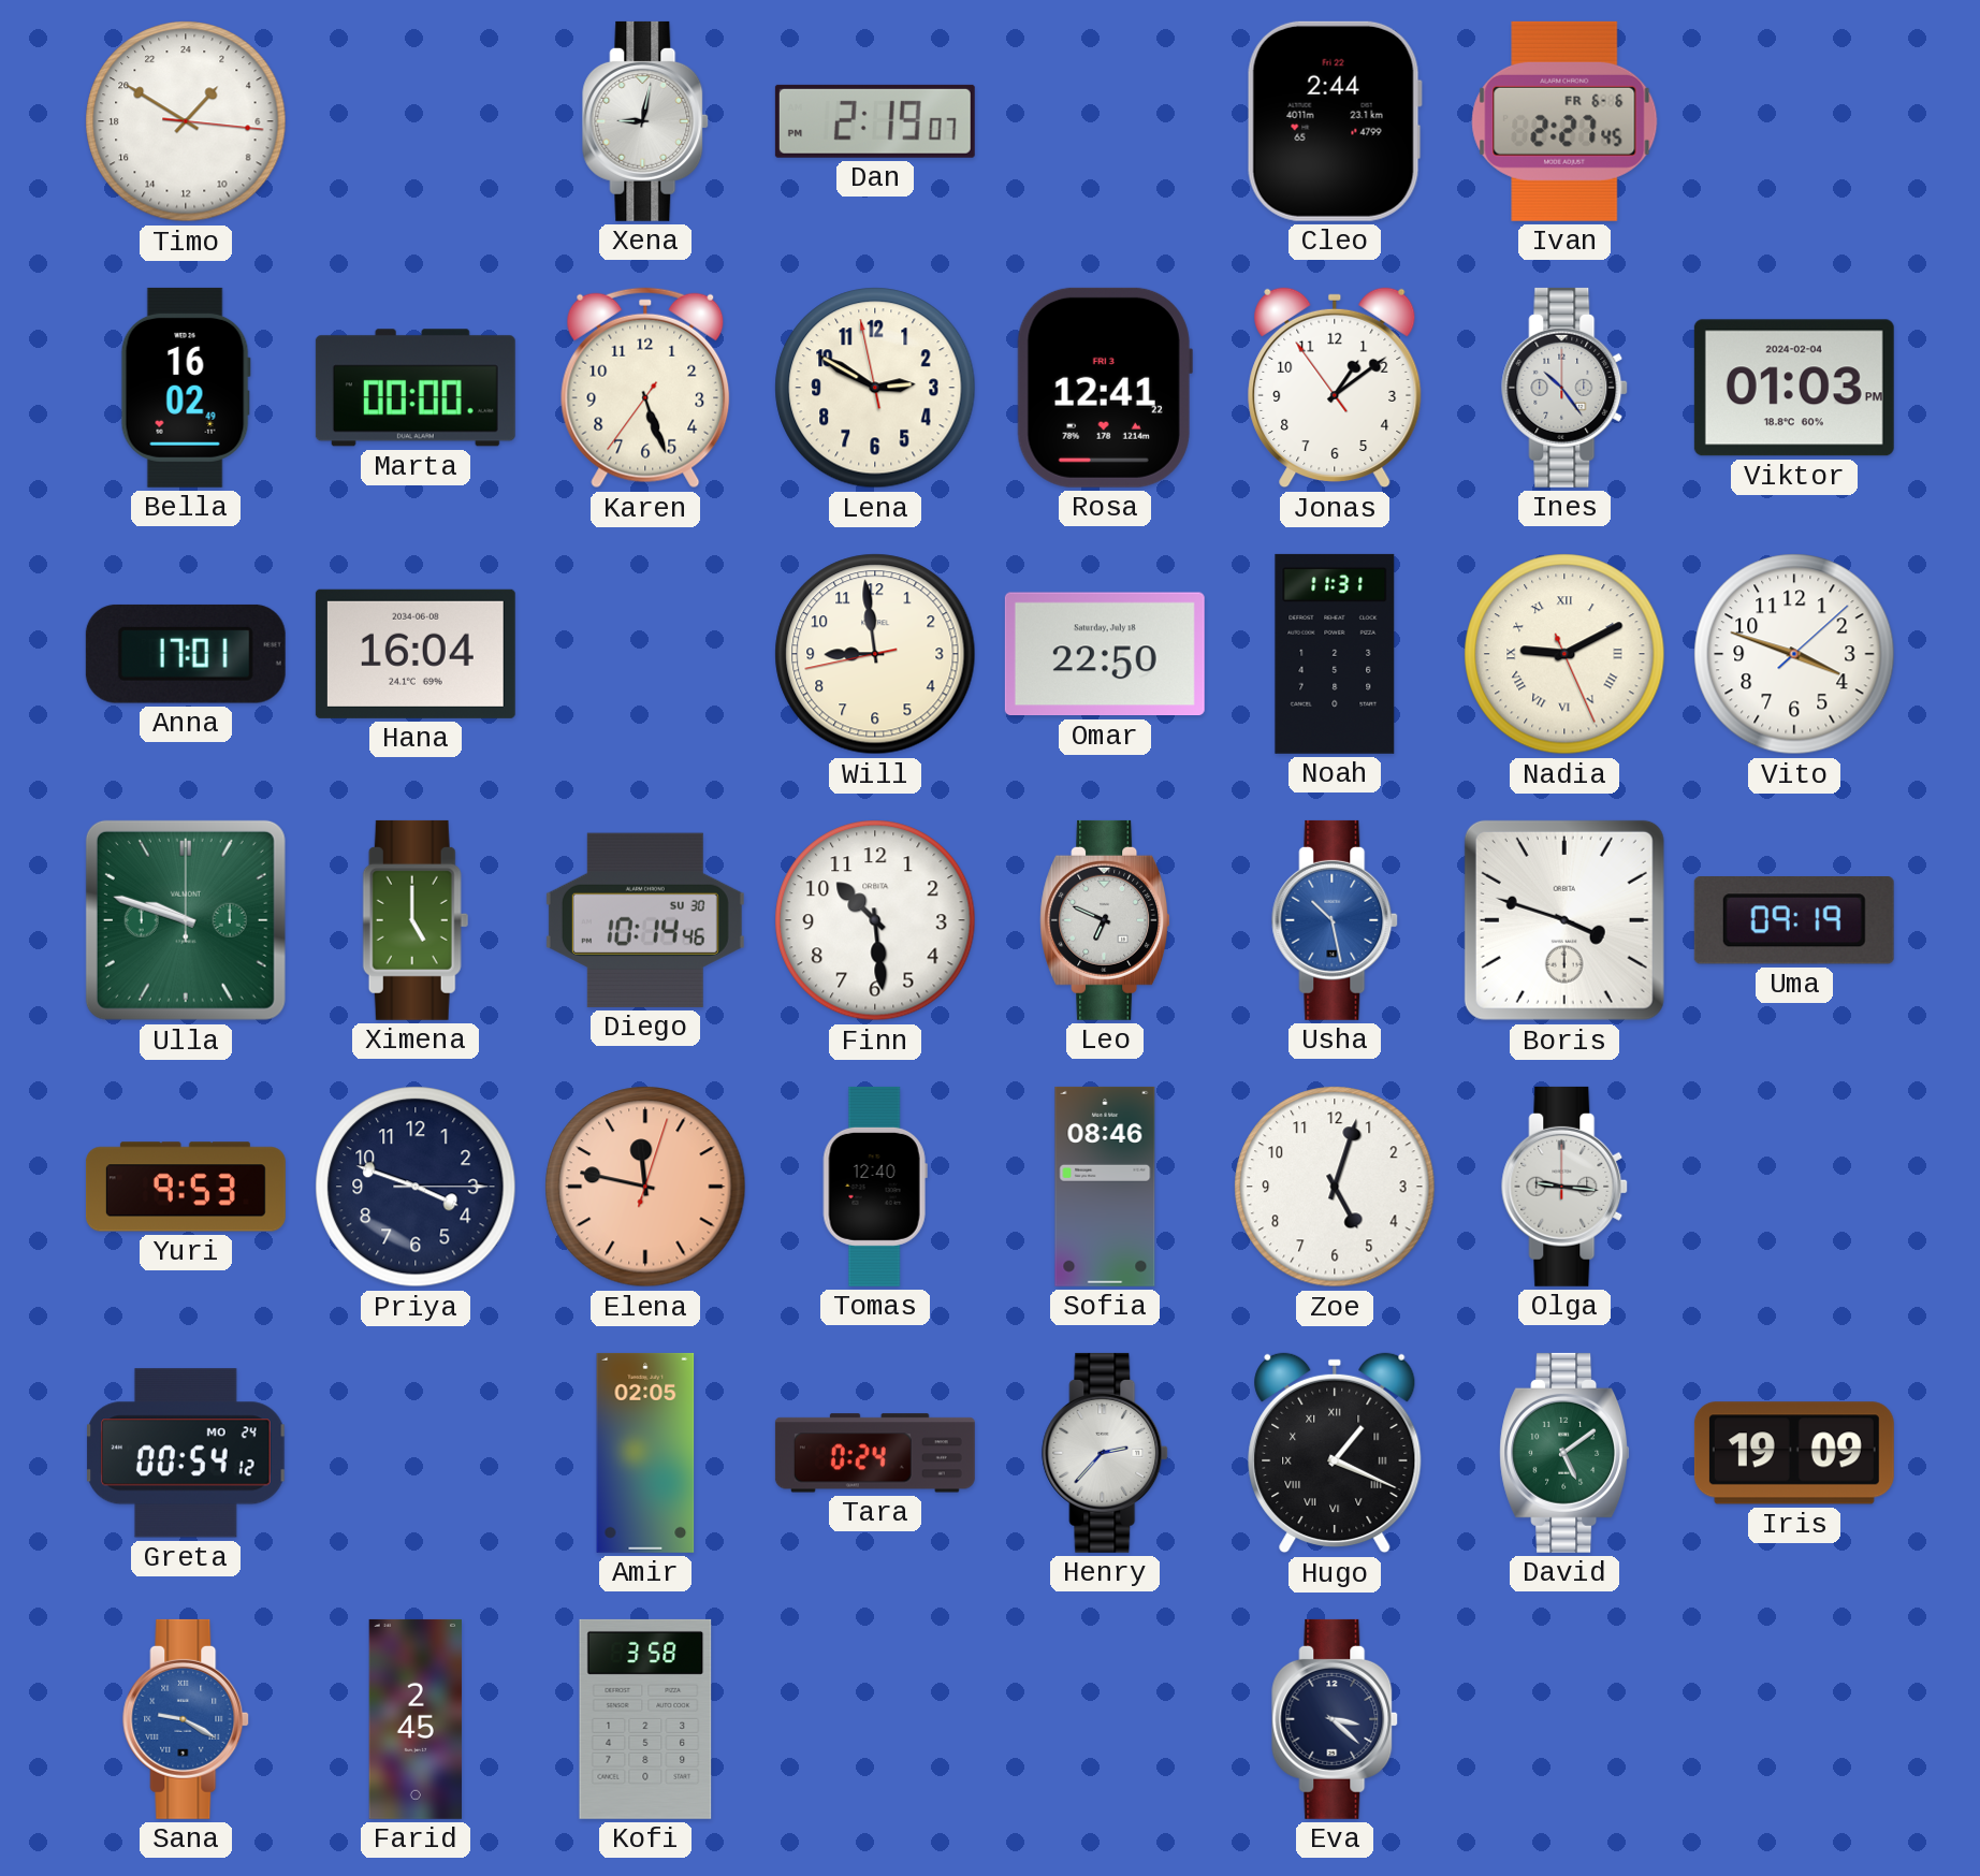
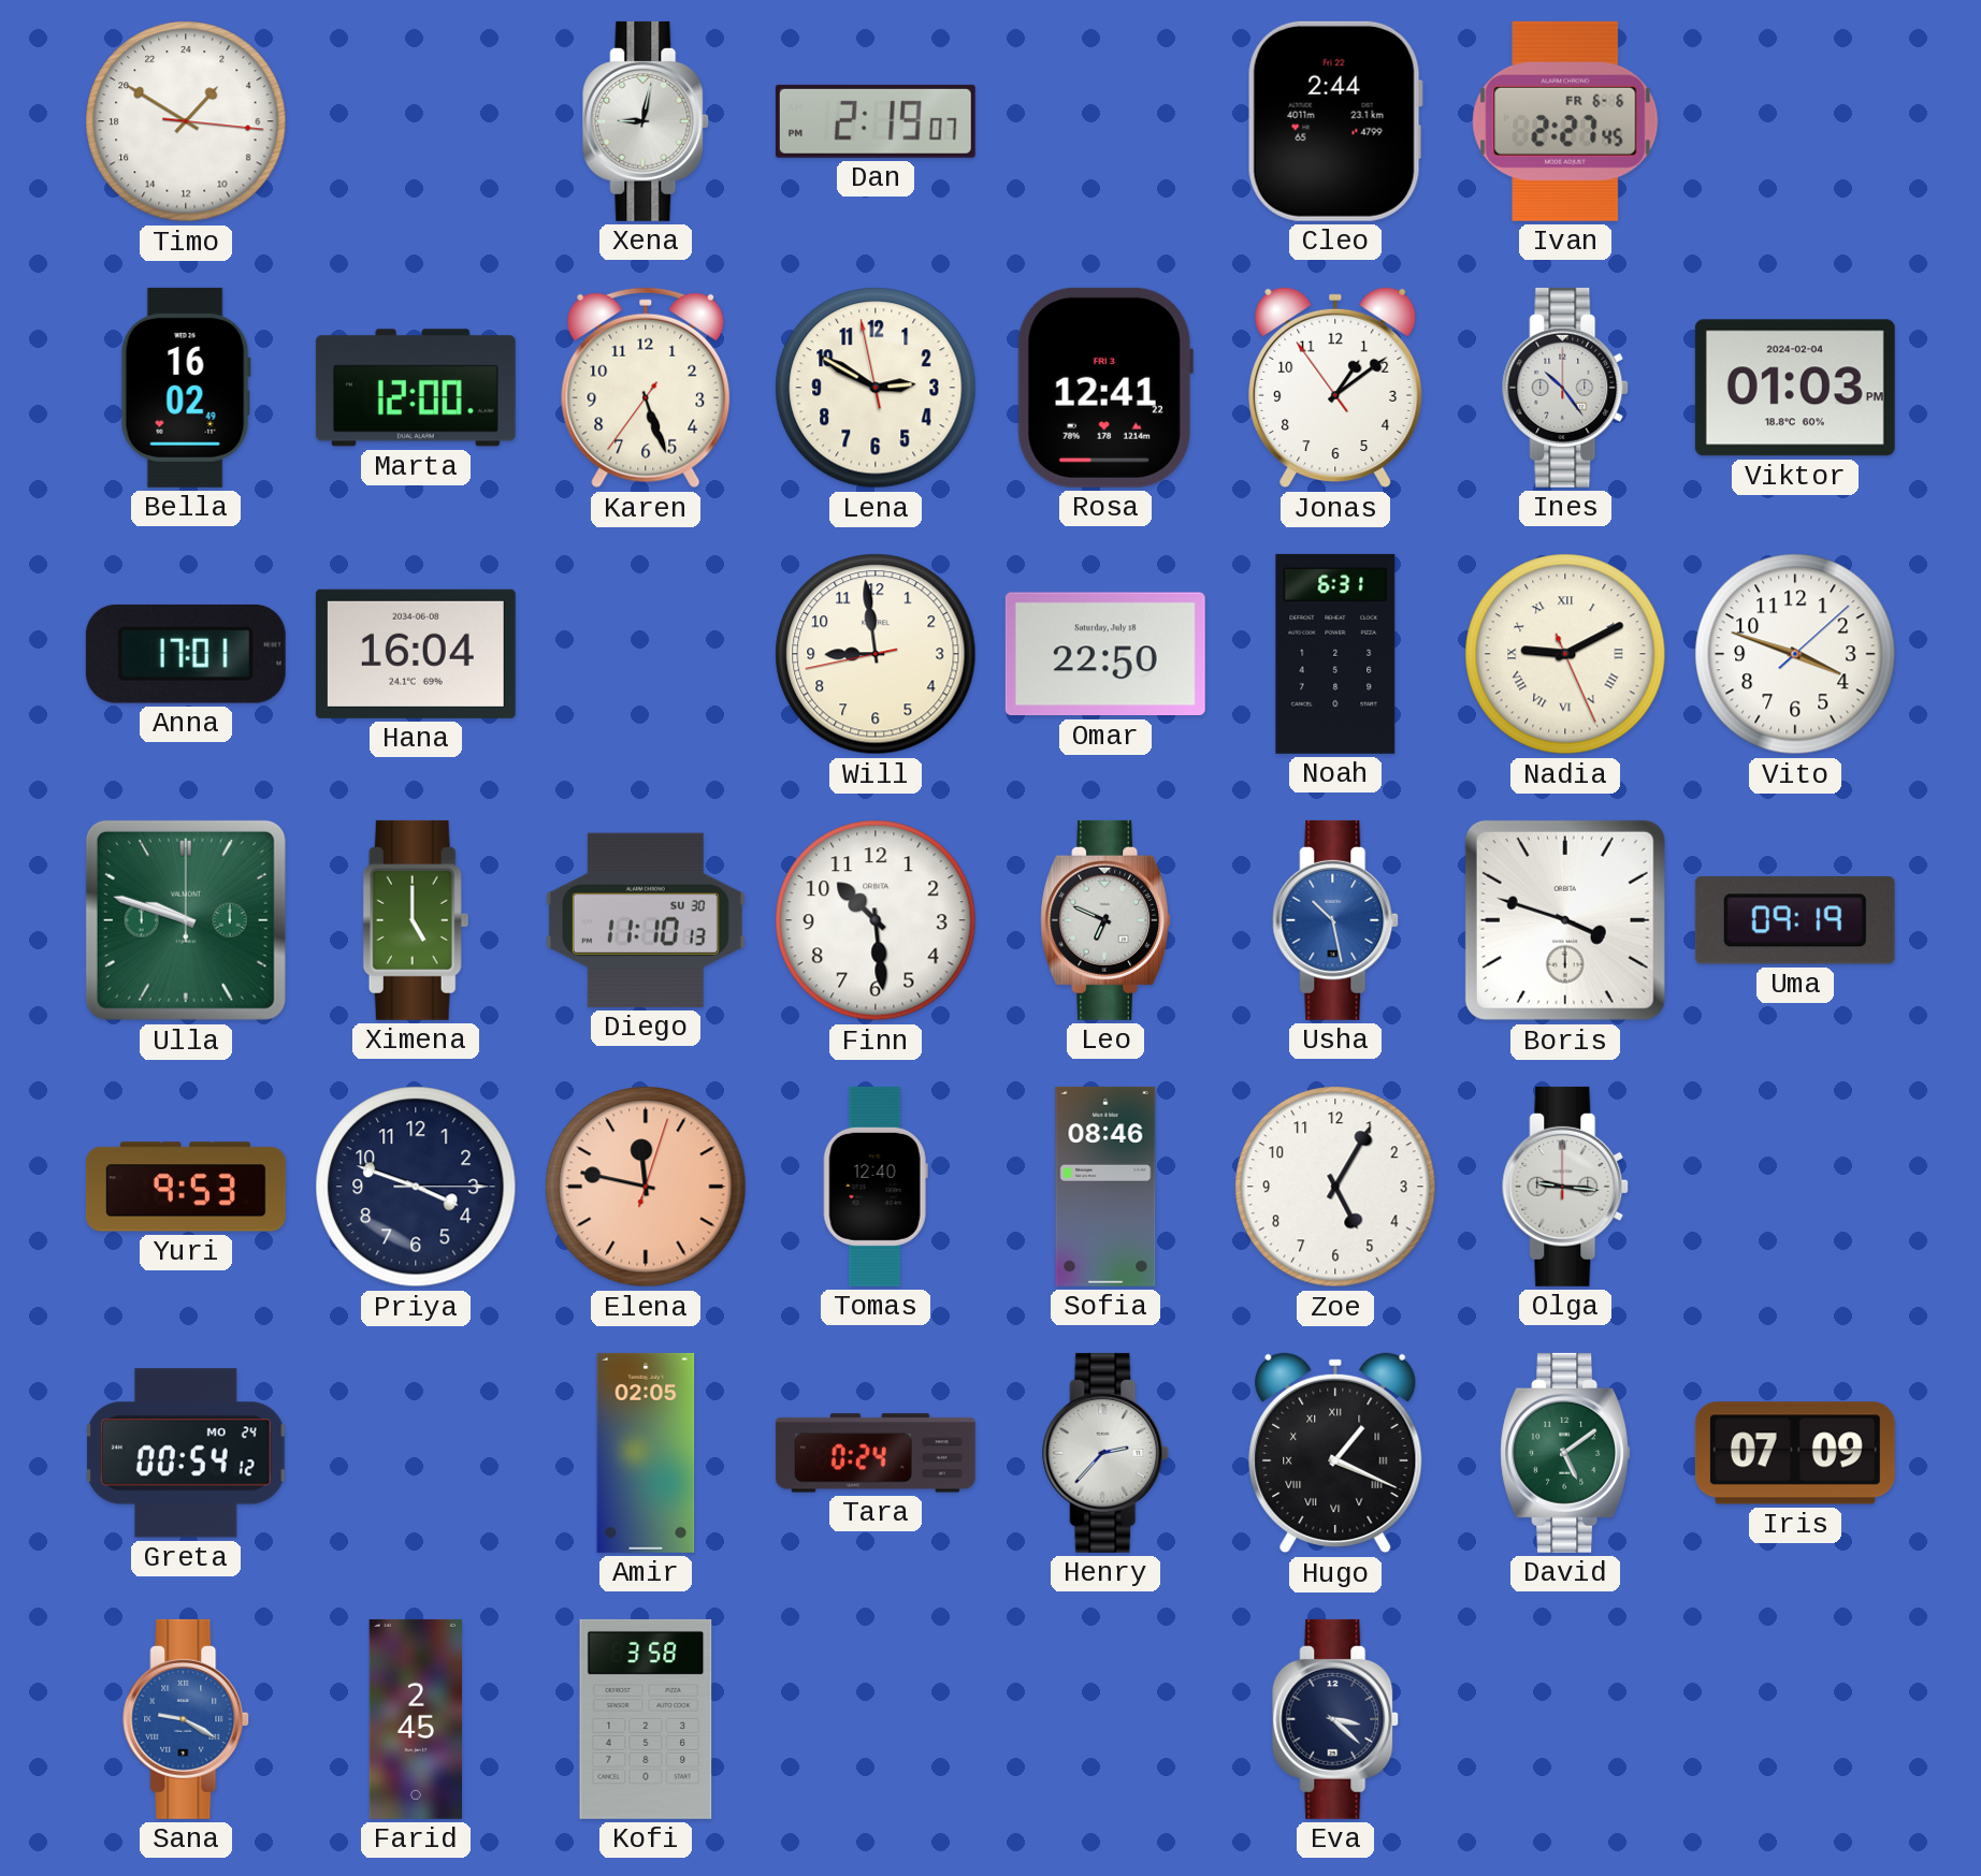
Marta: 00:00 -> 12:00 (416, 388)
Noah: 11:31 -> 6:31 (1335, 654)
Diego: 10:14 -> 11:10 (646, 920)
Zoe: 5:03 -> 5:05 (1335, 1187)
Iris: 19:09 -> 07:09 (1795, 1453)
